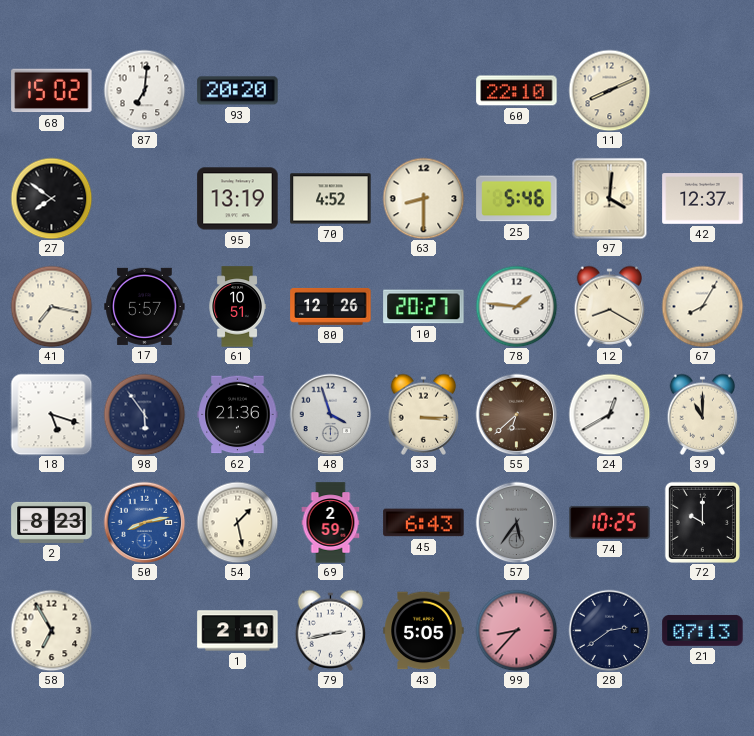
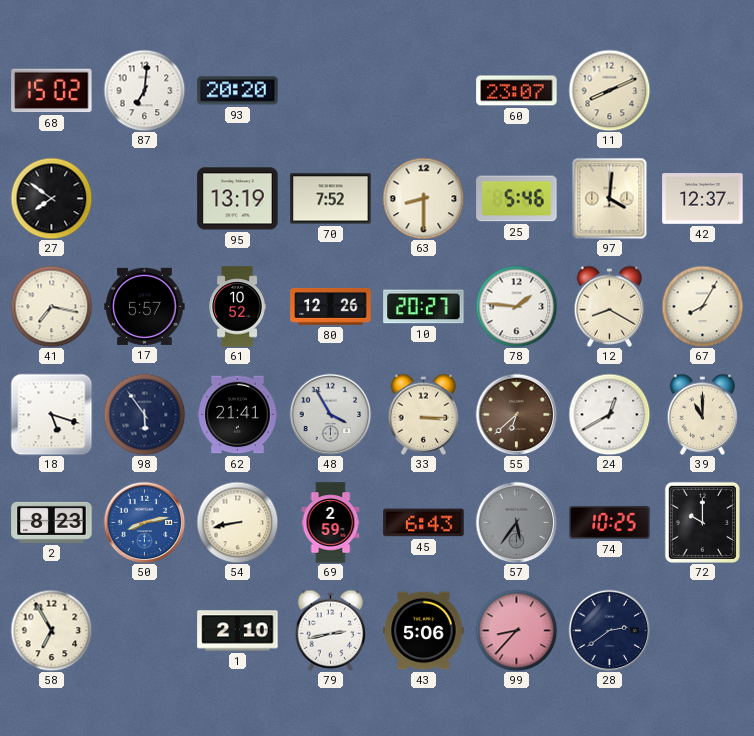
60: 22:10 -> 23:07 (517, 91)
70: 4:52 -> 7:52 (331, 199)
61: 10:51 -> 10:52 (237, 307)
62: 21:36 -> 21:41 (238, 415)
48: 3:57 -> 3:55 (330, 414)
54: 1:28 -> 8:43 (237, 522)
43: 5:05 -> 5:06 (424, 631)
21: 07:13 -> none (703, 630)
